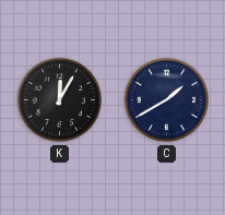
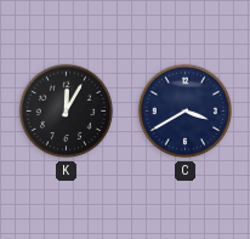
C: 1:40 -> 3:40 (186, 112)
